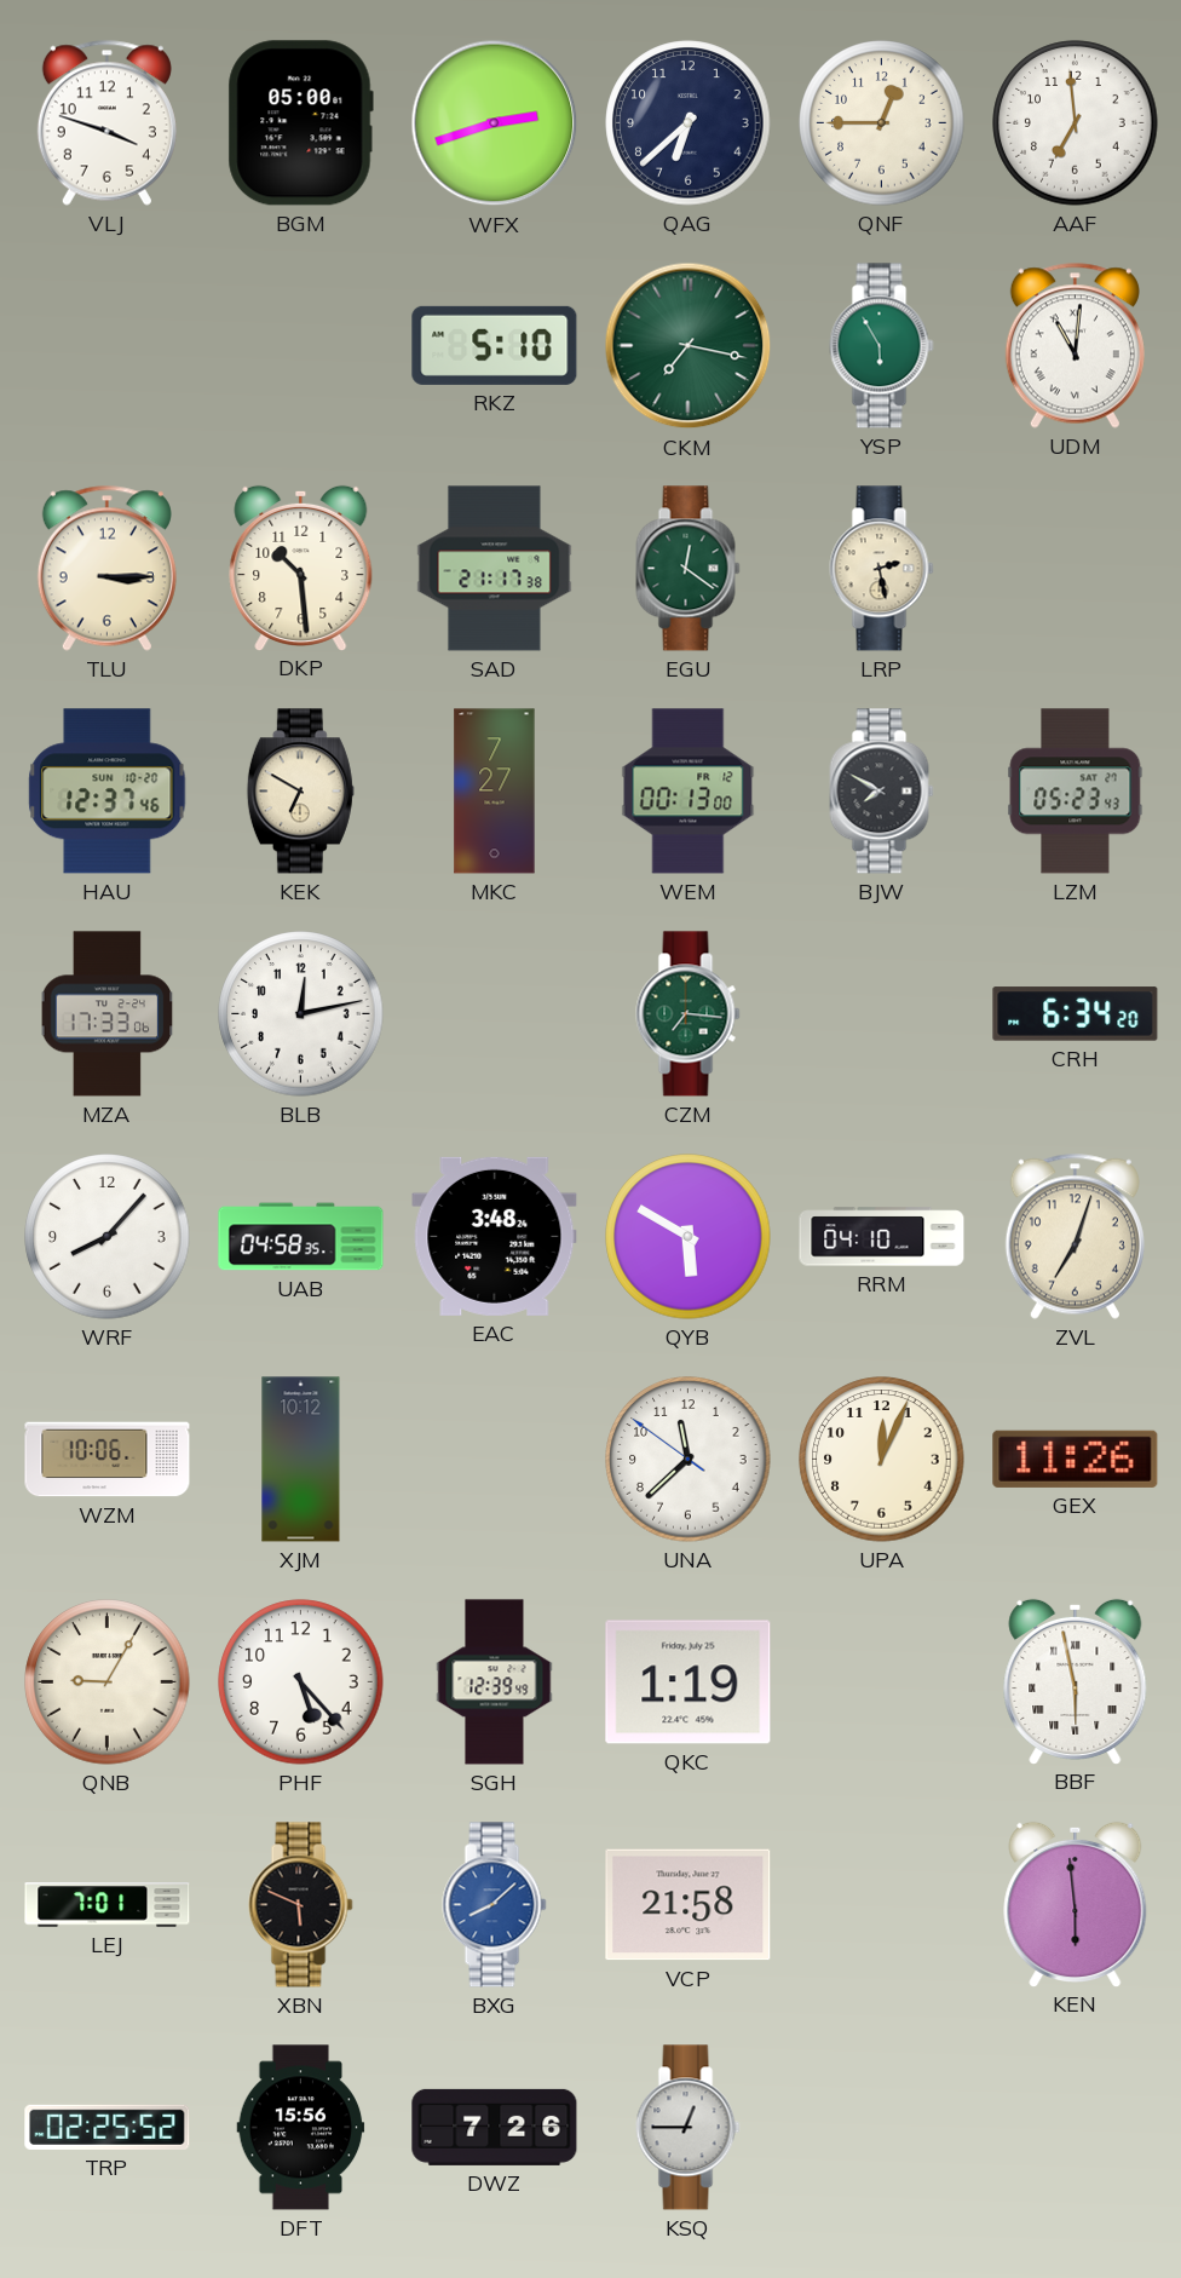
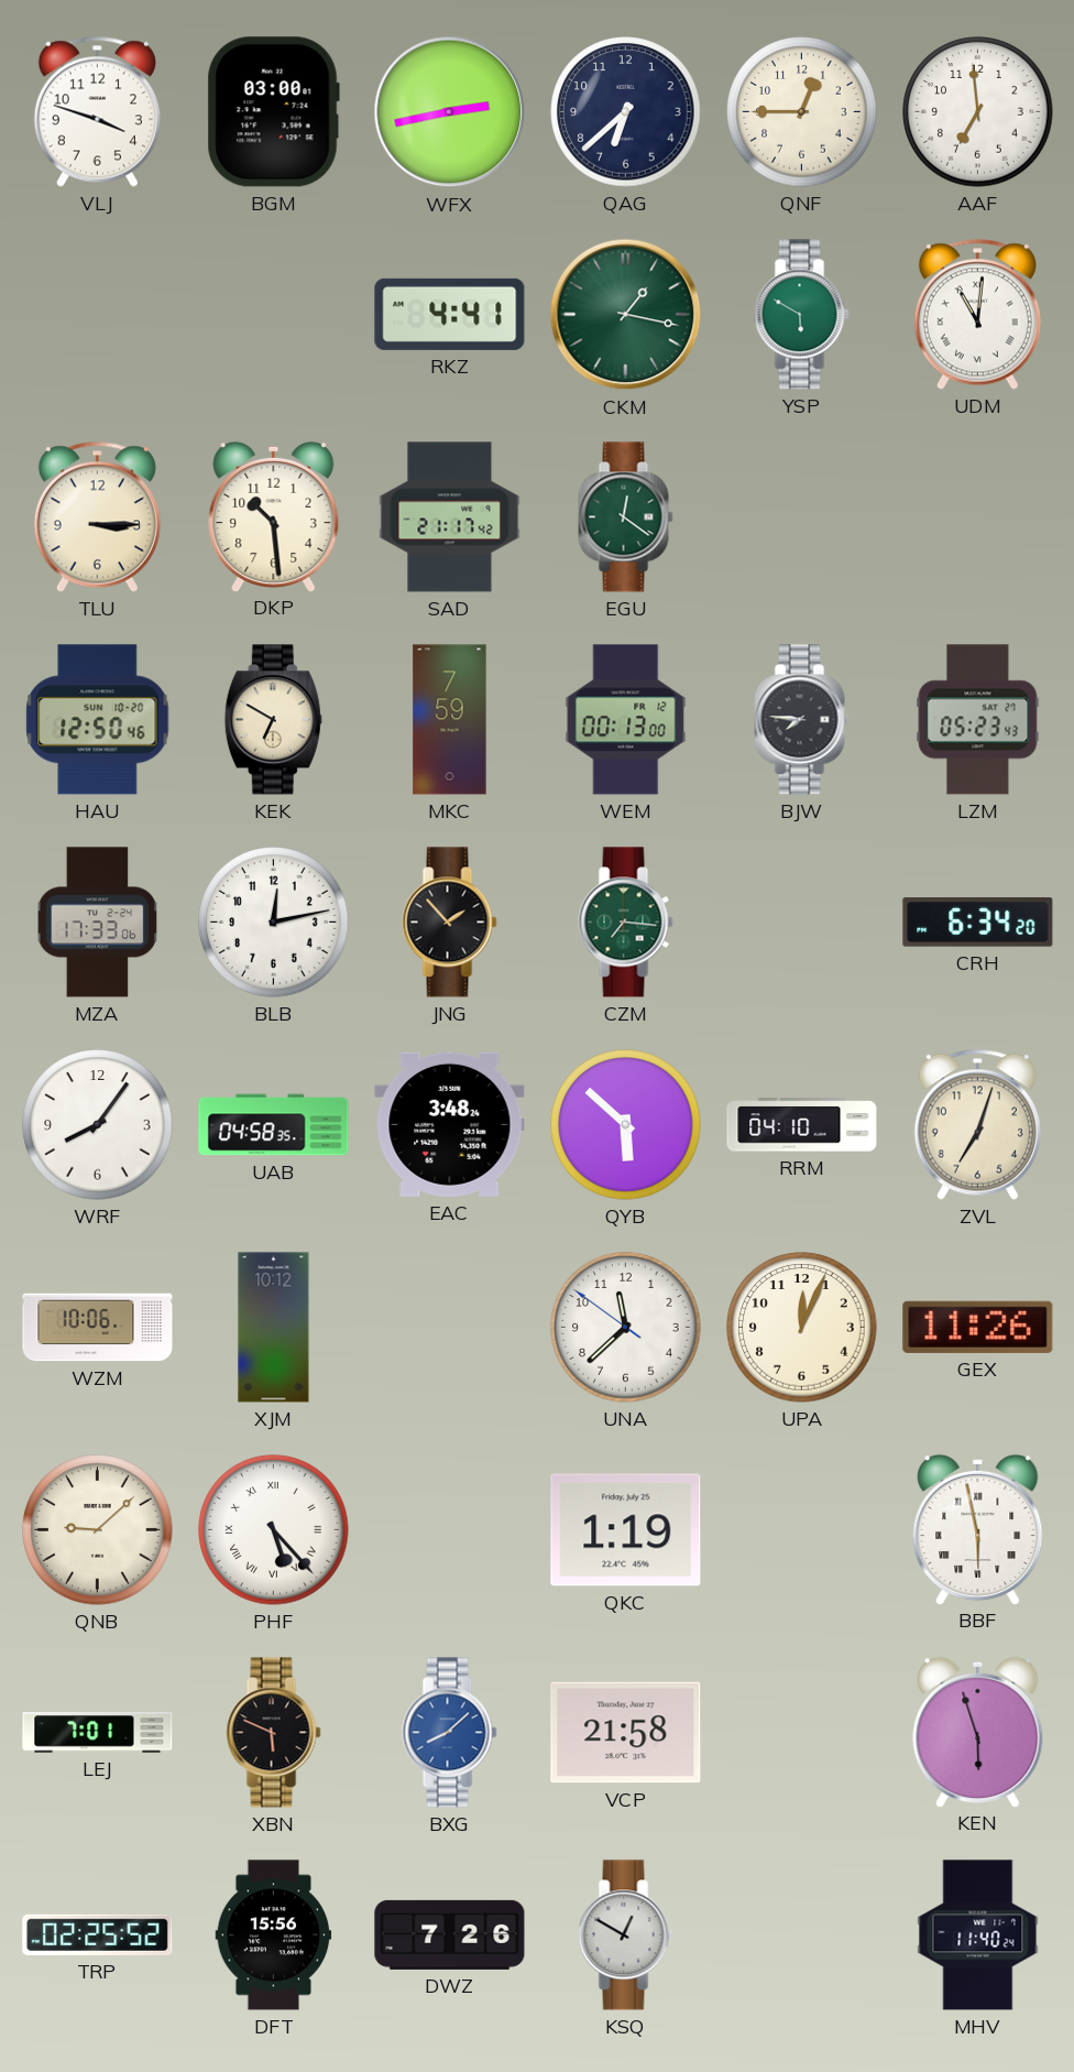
BGM: 05:00 -> 03:00 (273, 112)
WFX: 2:42 -> 2:43 (450, 112)
RKZ: 5:10 -> 4:41 (450, 314)
CKM: 7:17 -> 1:17 (626, 315)
YSP: 5:55 -> 5:50 (802, 315)
SAD: 21:17:38 -> 21:17:42 (450, 517)
LRP: 2:28 -> none (882, 569)
HAU: 12:37 -> 12:50 (98, 720)
MKC: 7:27 -> 7:59 (450, 720)
BJW: 7:50 -> 7:46 (802, 720)
JNG: none -> 1:53 (450, 923)
WRF: 8:07 -> 8:06 (98, 1125)
QYB: 5:50 -> 5:52 (626, 1125)
QNB: 9:05 -> 9:08 (98, 1530)
PHF numerals: Arabic -> Roman (274, 1530)
SGH: 12:39 -> none (495, 1682)
KEN: 5:59 -> 5:57 (978, 1732)
KSQ: 12:45 -> 12:50 (626, 1935)
MHV: none -> 11:40 (978, 1935)
